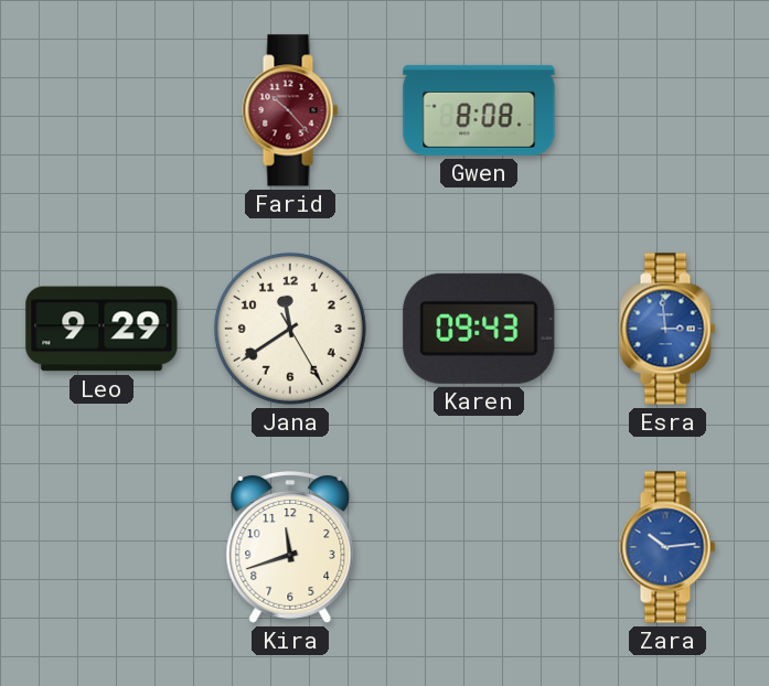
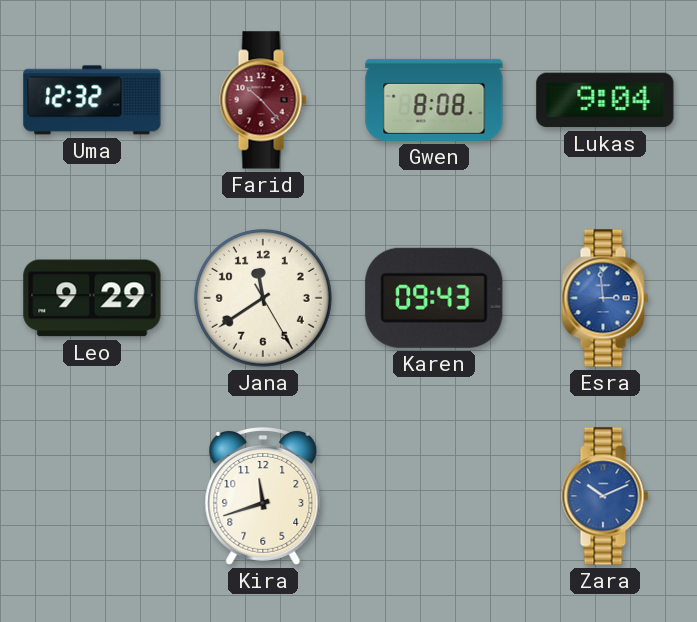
Uma: none -> 12:32 (92, 100)
Lukas: none -> 9:04 (605, 100)
Zara: 10:14 -> 10:11 (605, 496)
